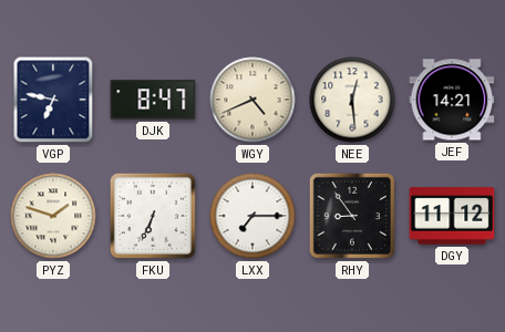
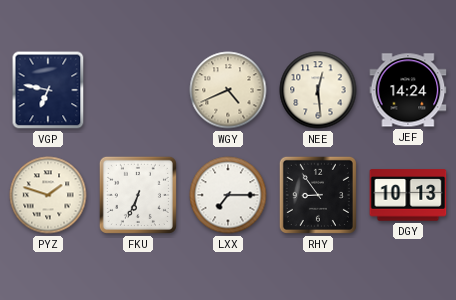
DJK: 8:47 -> none (153, 100)
JEF: 14:21 -> 14:24 (408, 90)
DGY: 11:12 -> 10:13 (408, 195)
